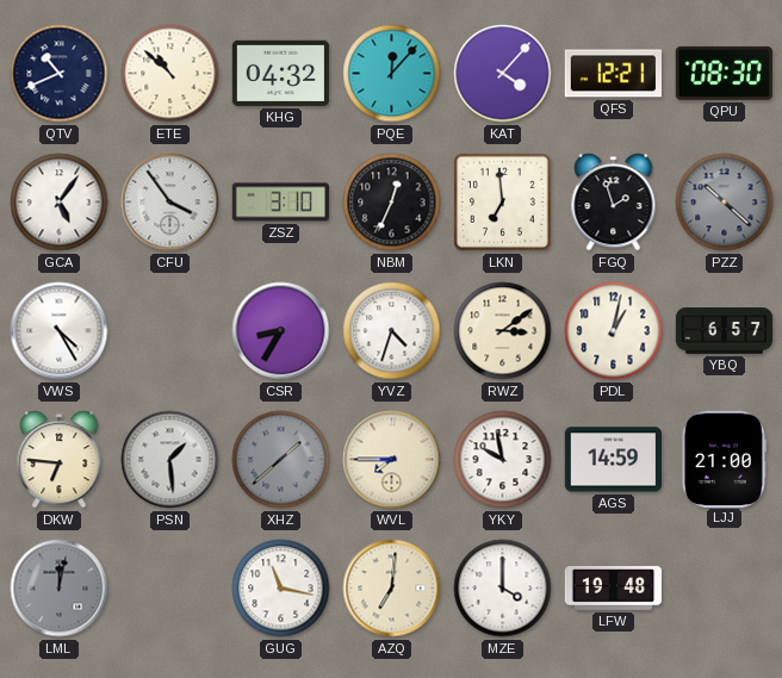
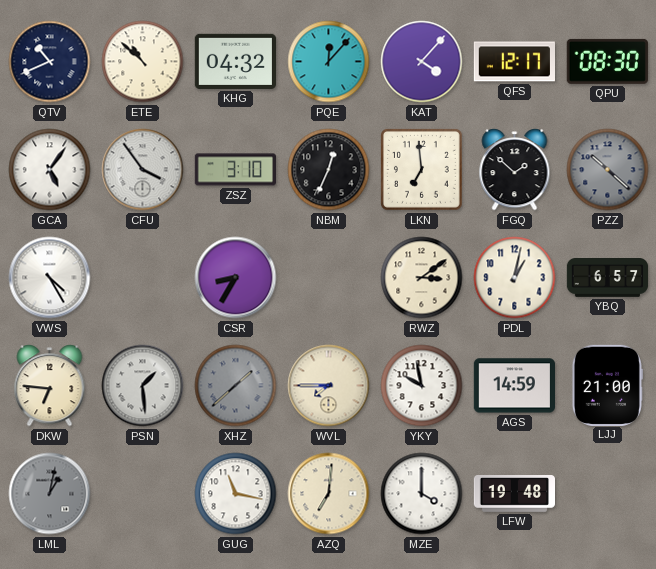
QFS: 12:21 -> 12:17 (514, 62)
FGQ: 1:57 -> 1:52 (515, 170)
YVZ: 4:33 -> none (392, 331)
LML: 12:02 -> 1:02 (50, 494)
